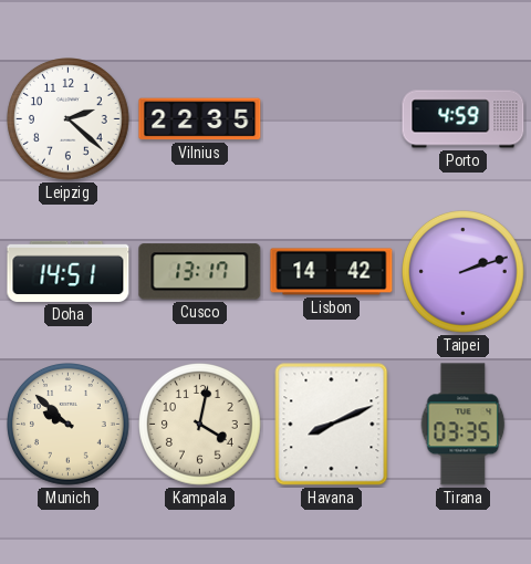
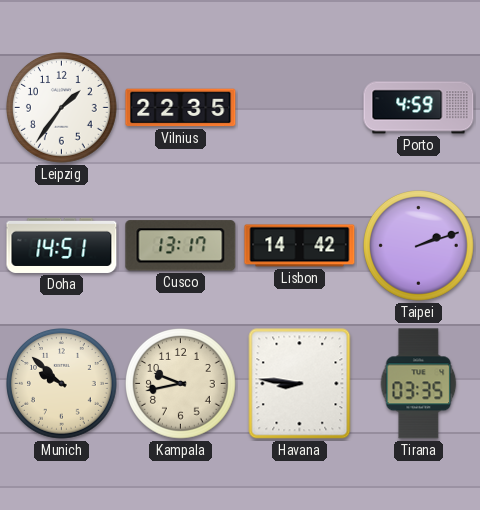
Leipzig: 2:22 -> 1:36 (62, 108)
Kampala: 4:02 -> 9:43 (181, 384)
Havana: 8:11 -> 8:46 (300, 384)
